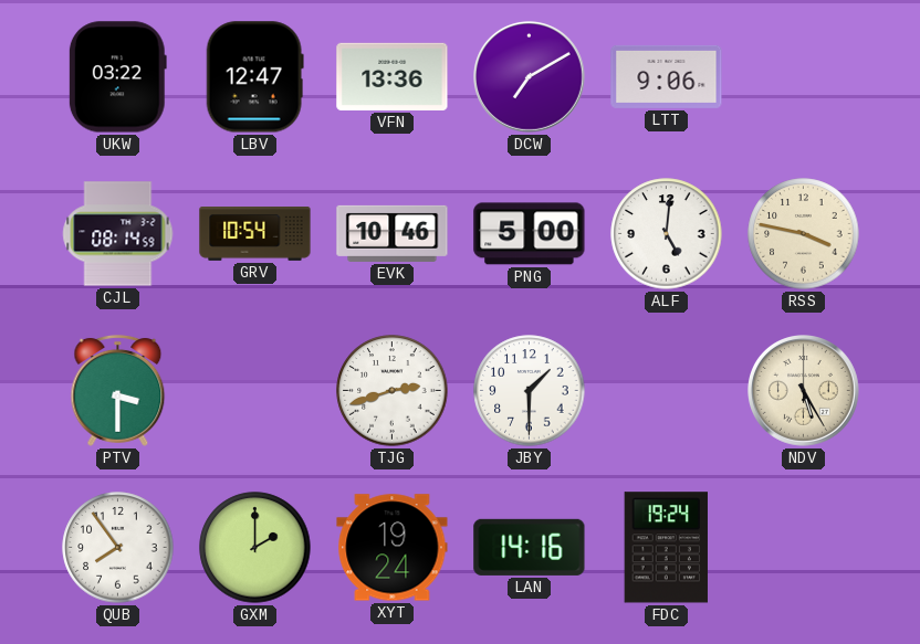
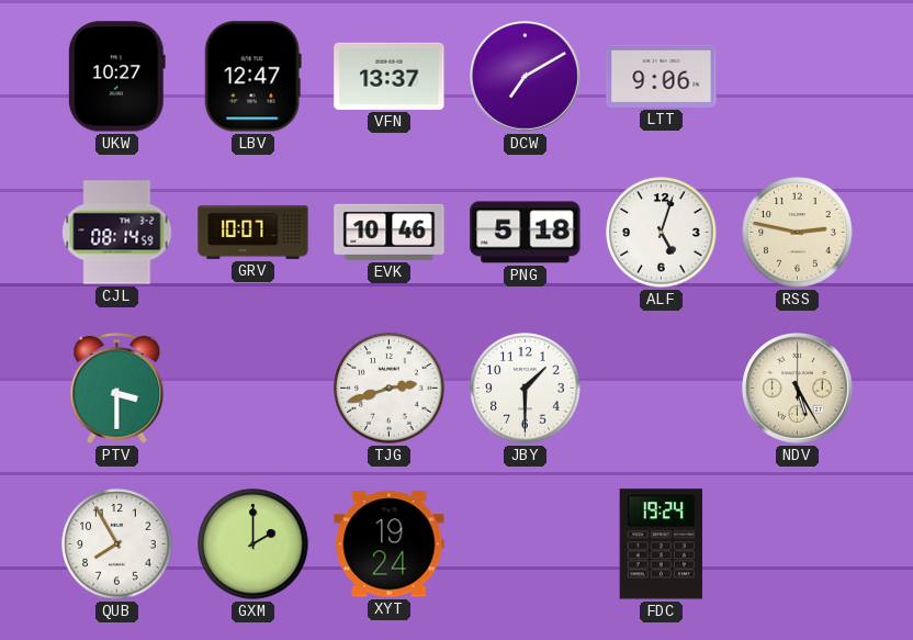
UKW: 03:22 -> 10:27 (116, 77)
VFN: 13:36 -> 13:37 (390, 76)
GRV: 10:54 -> 10:07 (253, 233)
PNG: 5:00 -> 5:18 (526, 233)
ALF: 5:01 -> 5:03 (662, 233)
RSS: 3:47 -> 2:47 (798, 233)
QUB: 7:54 -> 7:55 (117, 544)
LAN: 14:16 -> none (530, 547)
